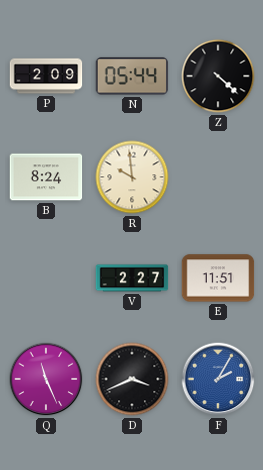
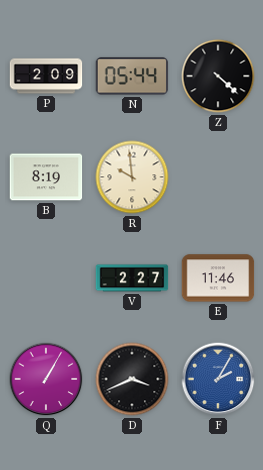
B: 8:24 -> 8:19 (46, 177)
E: 11:51 -> 11:46 (218, 278)
Q: 11:26 -> 1:05 (46, 379)
